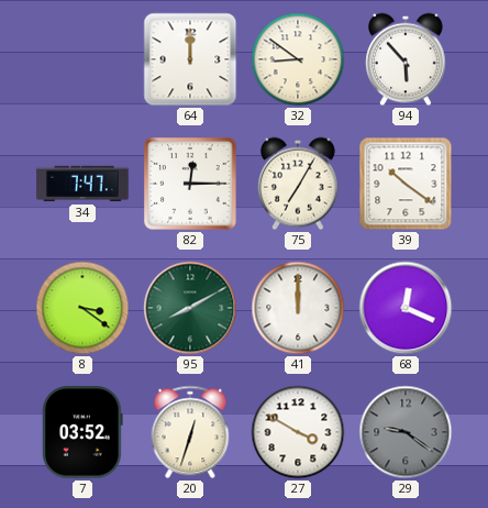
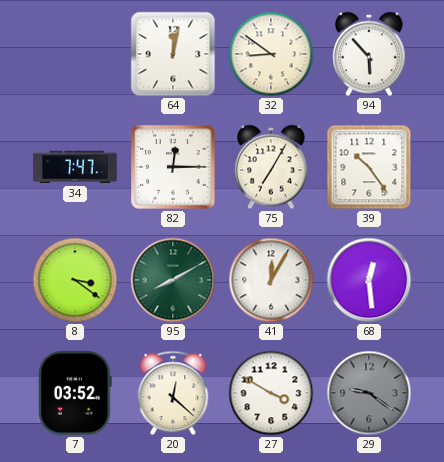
64: 12:00 -> 12:02 (173, 54)
39: 10:21 -> 10:24 (369, 167)
41: 12:00 -> 12:05 (271, 280)
68: 12:19 -> 12:29 (369, 280)
20: 12:33 -> 12:22 (173, 393)
